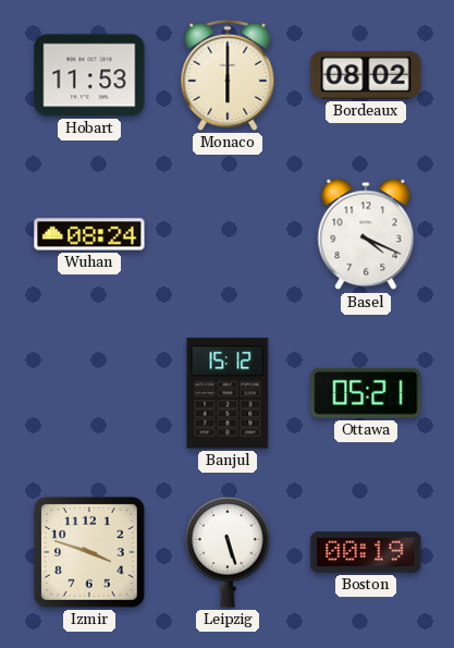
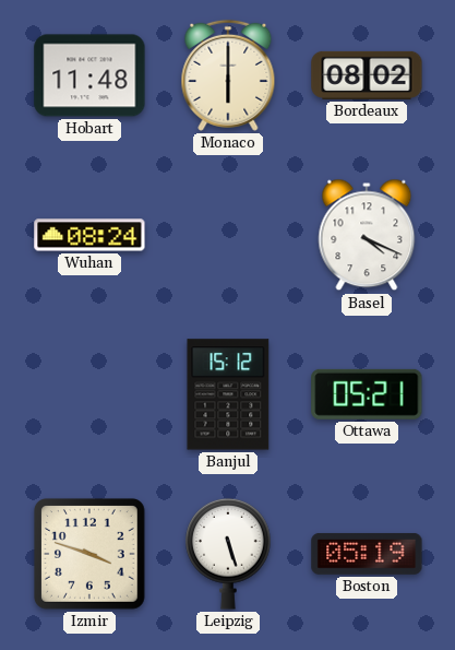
Hobart: 11:53 -> 11:48 (89, 75)
Boston: 00:19 -> 05:19 (367, 554)
